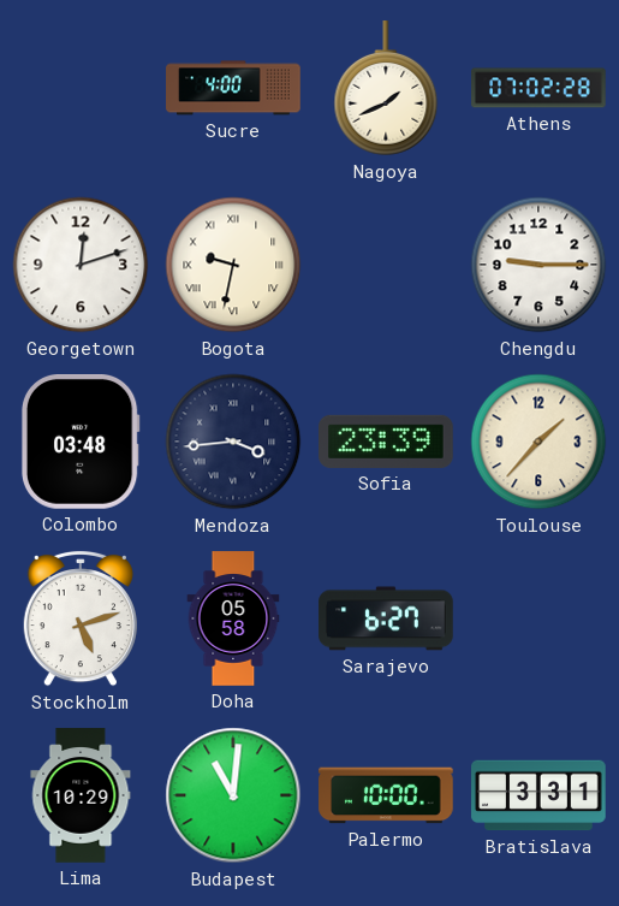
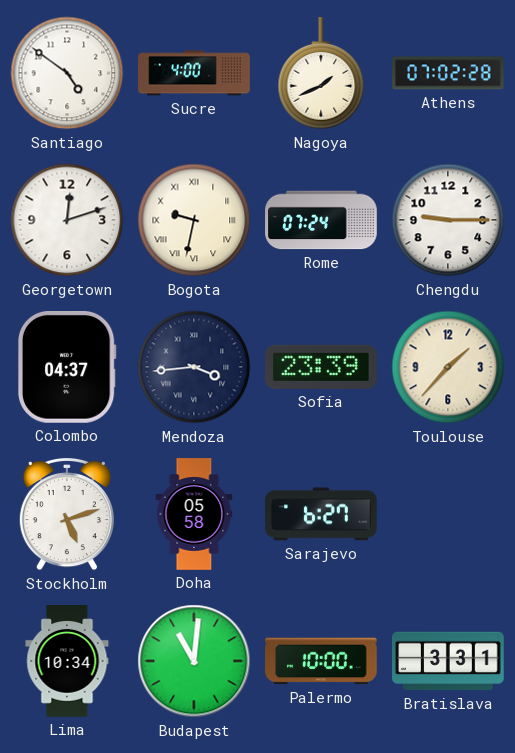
Santiago: none -> 4:51 (67, 73)
Rome: none -> 07:24 (321, 220)
Colombo: 03:48 -> 04:37 (67, 368)
Lima: 10:29 -> 10:34 (67, 661)
